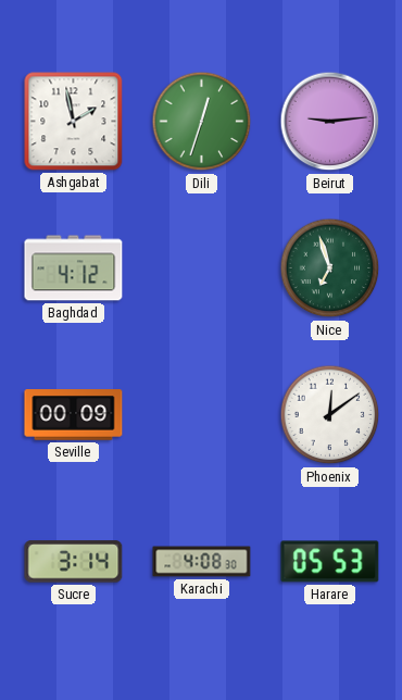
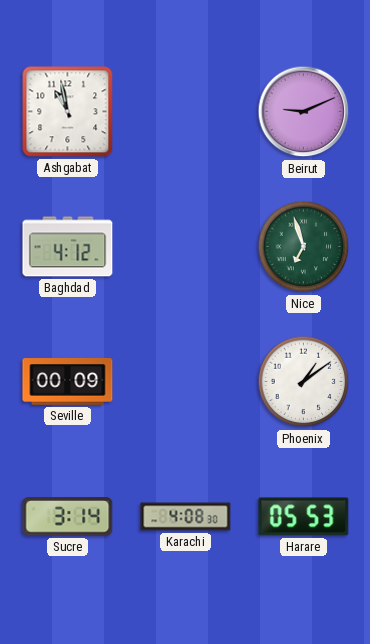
Ashgabat: 1:58 -> 10:58 (68, 112)
Dili: 12:33 -> none (202, 122)
Beirut: 9:14 -> 9:11 (304, 112)
Phoenix: 12:09 -> 1:09 (304, 382)
